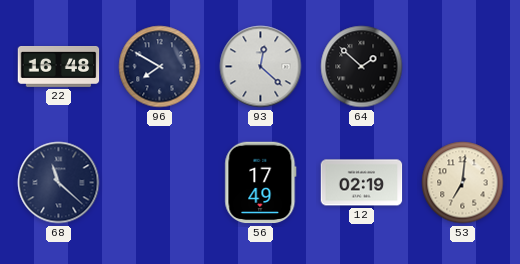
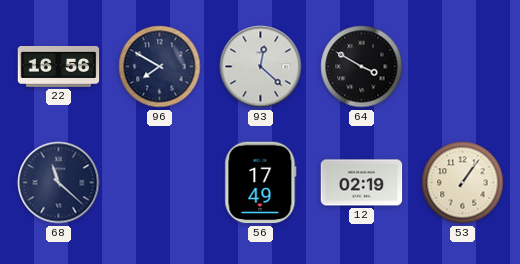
22: 16:48 -> 16:56 (59, 67)
64: 1:52 -> 3:50 (362, 67)
53: 7:01 -> 1:06 (463, 183)
